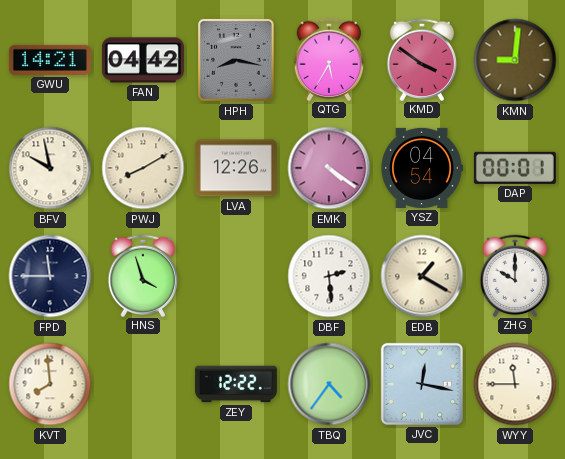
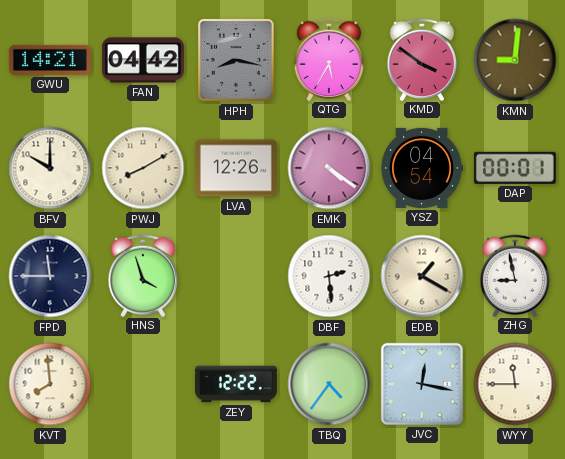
BFV: 9:58 -> 10:00 (50, 168)
ZHG: 10:00 -> 8:58 (515, 275)
